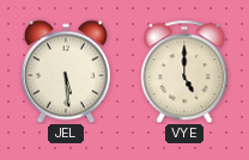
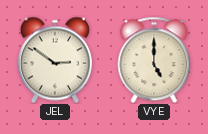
JEL: 5:29 -> 2:51 (55, 60)
